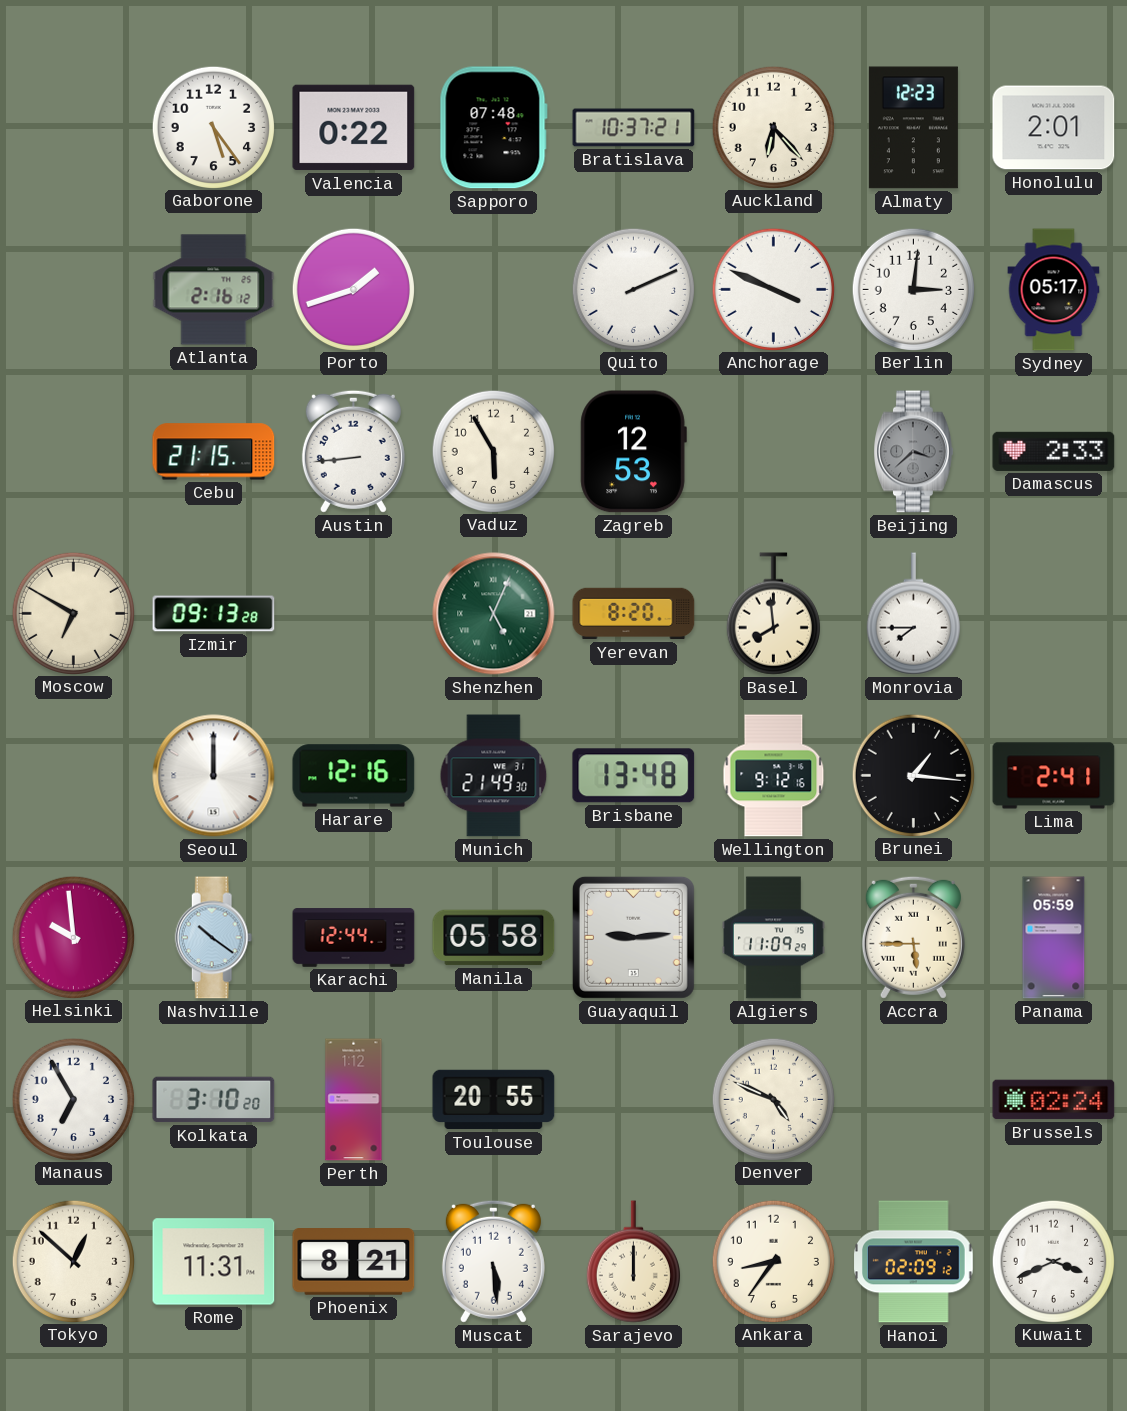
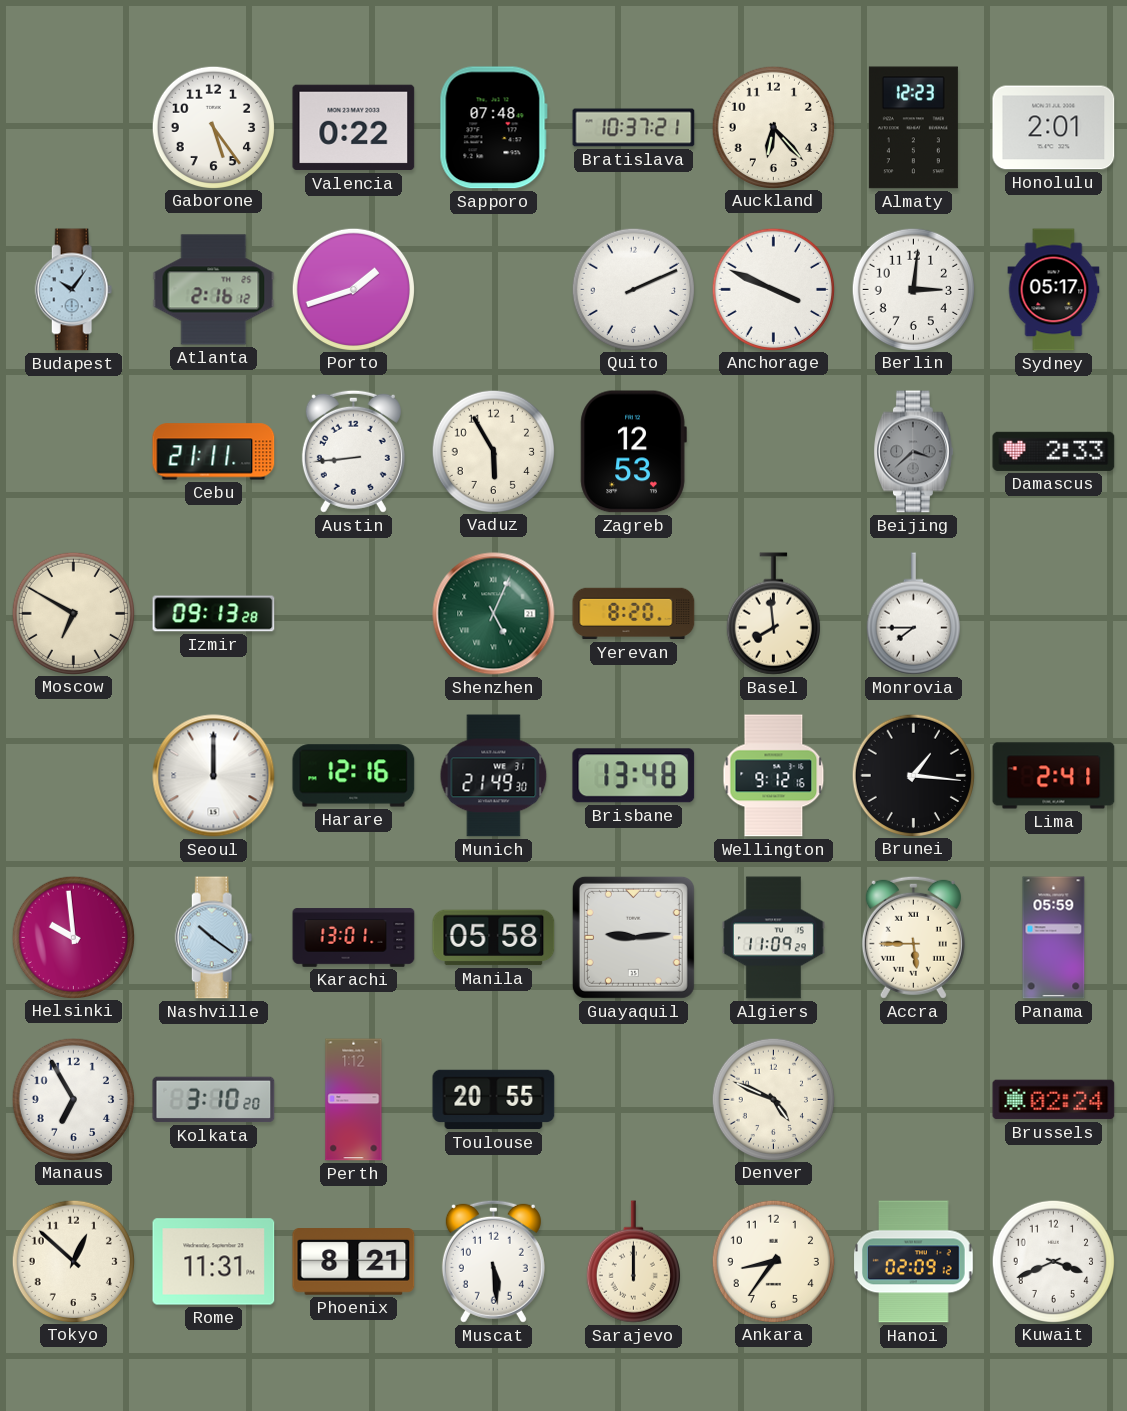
Budapest: none -> 10:06 (74, 290)
Cebu: 21:15 -> 21:11 (214, 452)
Karachi: 12:44 -> 13:01 (354, 938)
